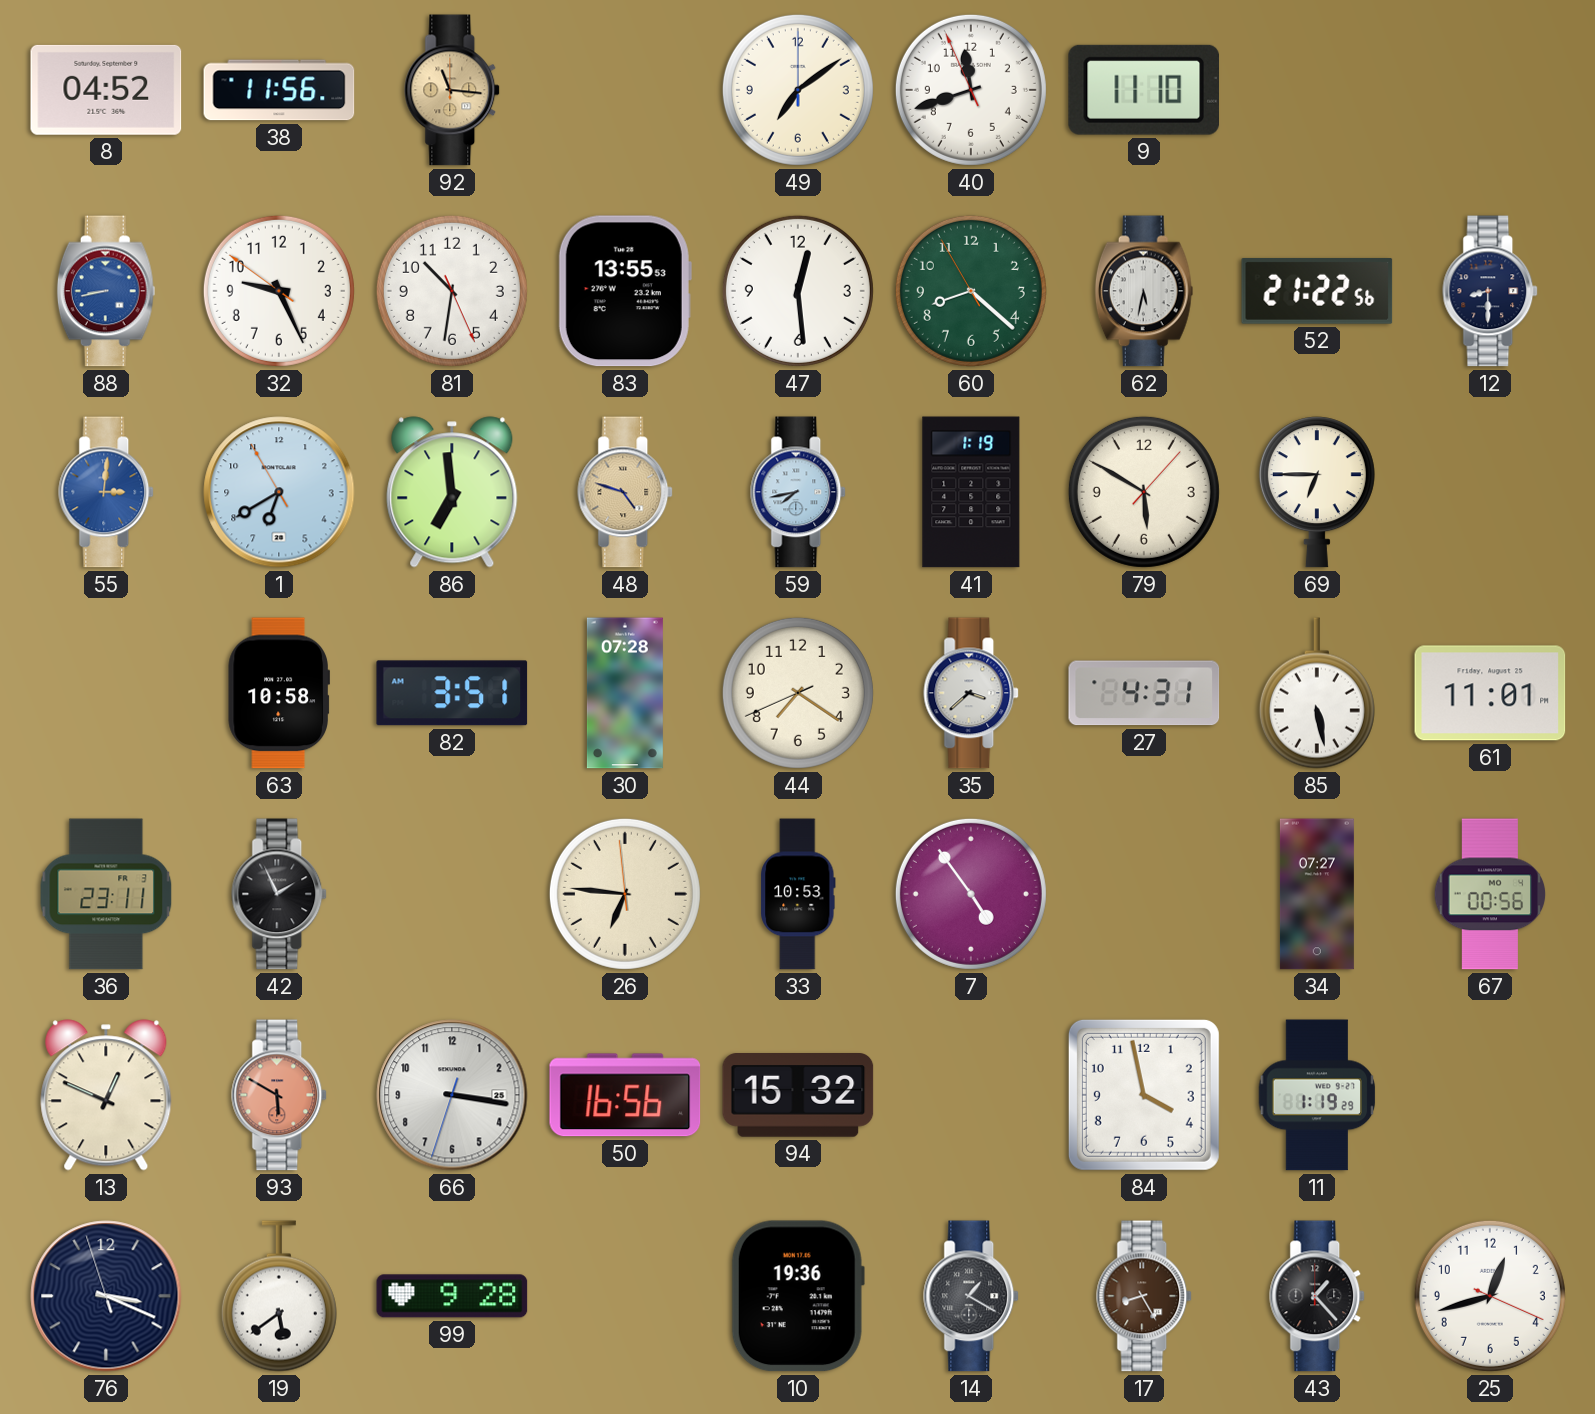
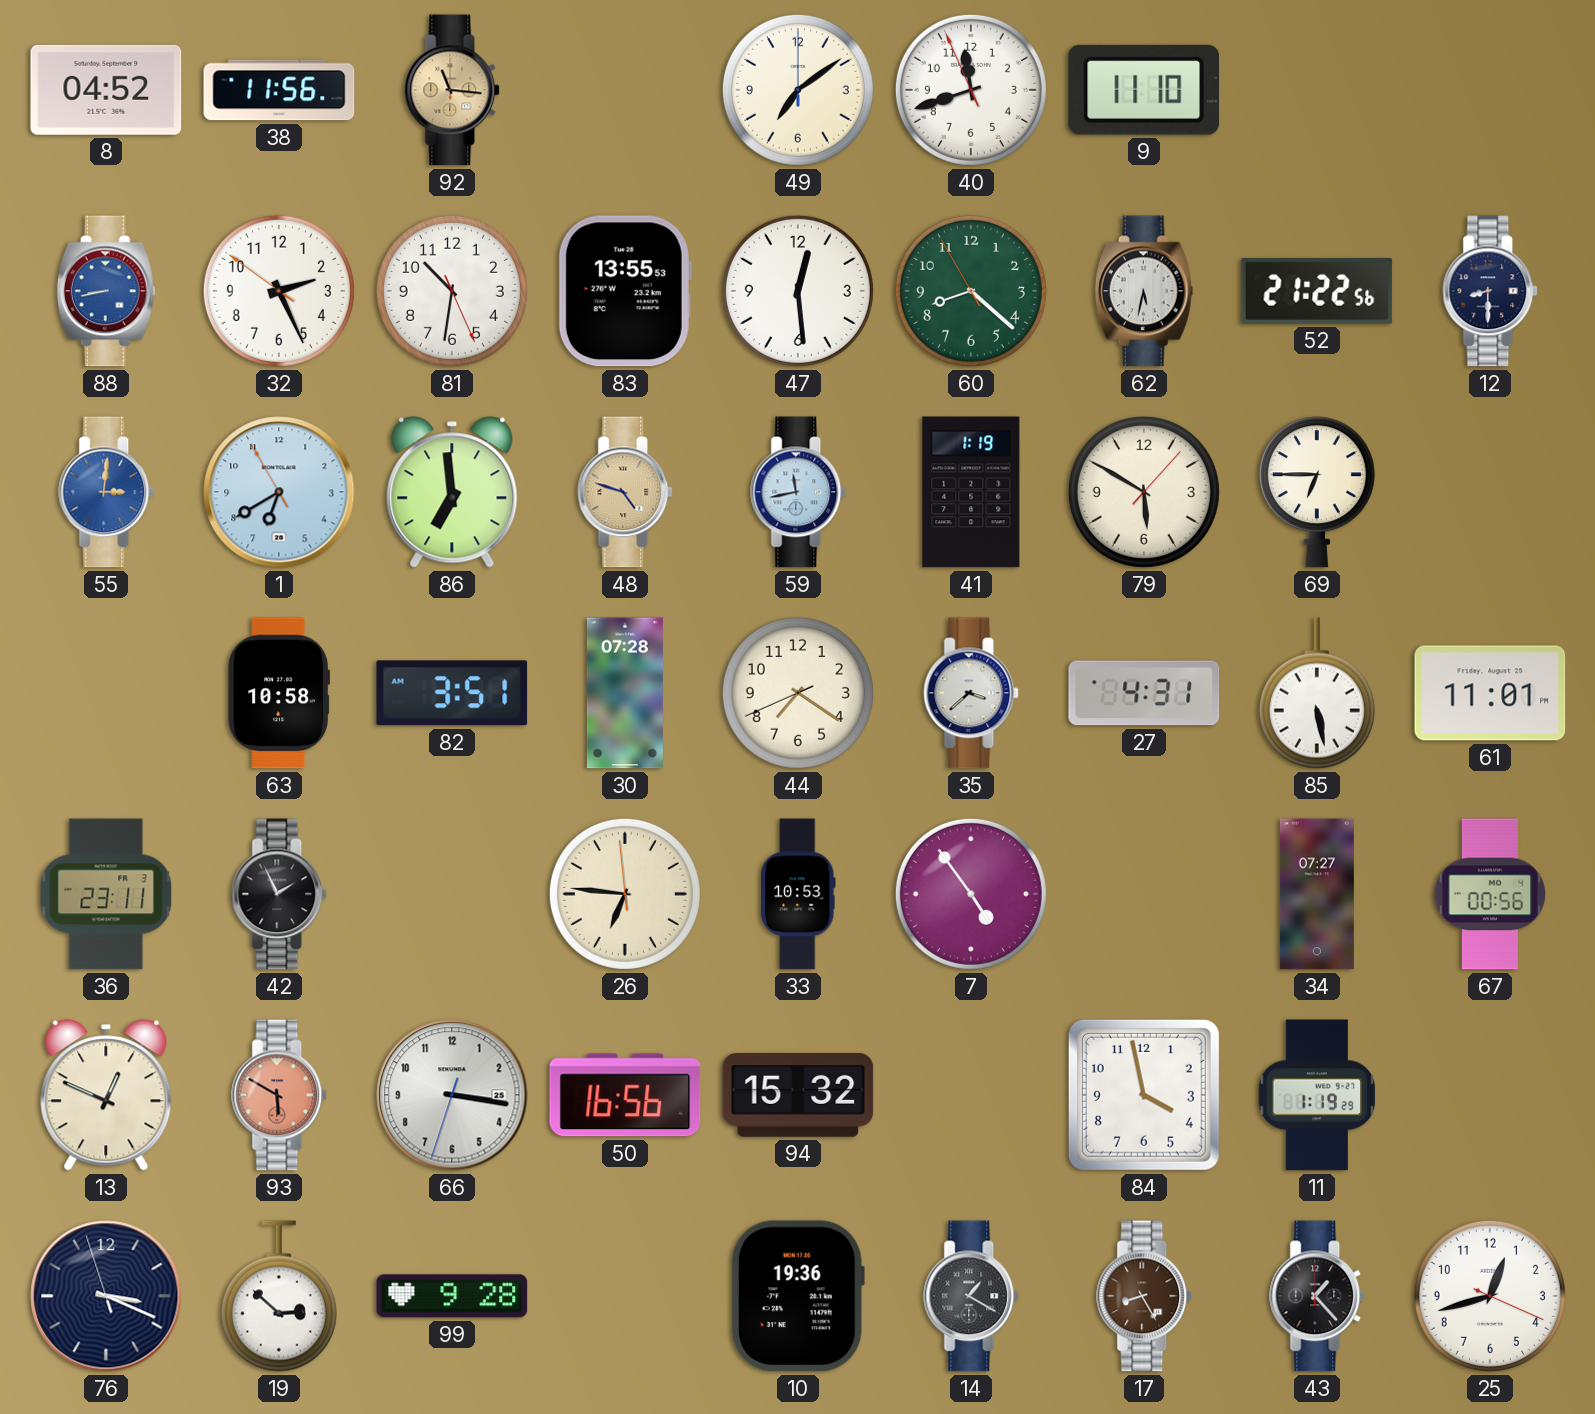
32: 9:25 -> 2:25 (279, 291)
59: 7:43 -> 11:43 (799, 492)
19: 5:39 -> 2:52 (279, 1296)
